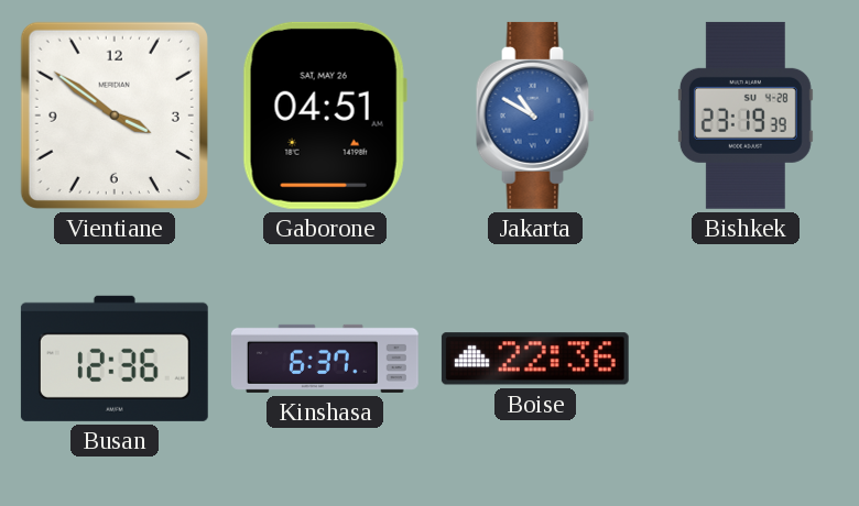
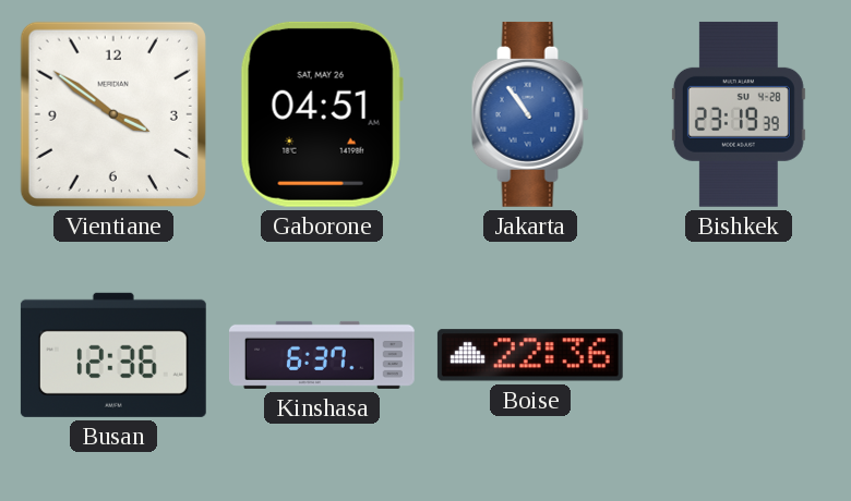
Jakarta: 10:50 -> 10:54 (530, 114)
